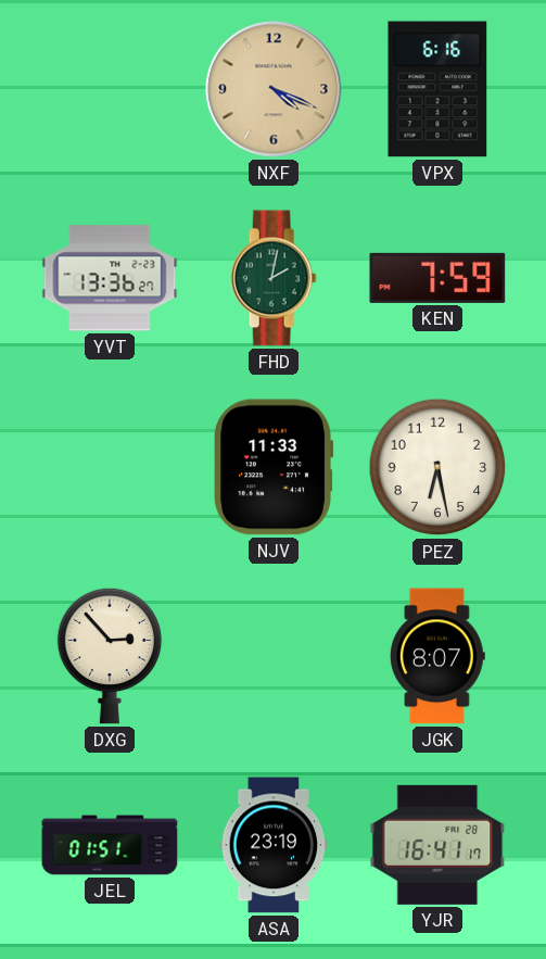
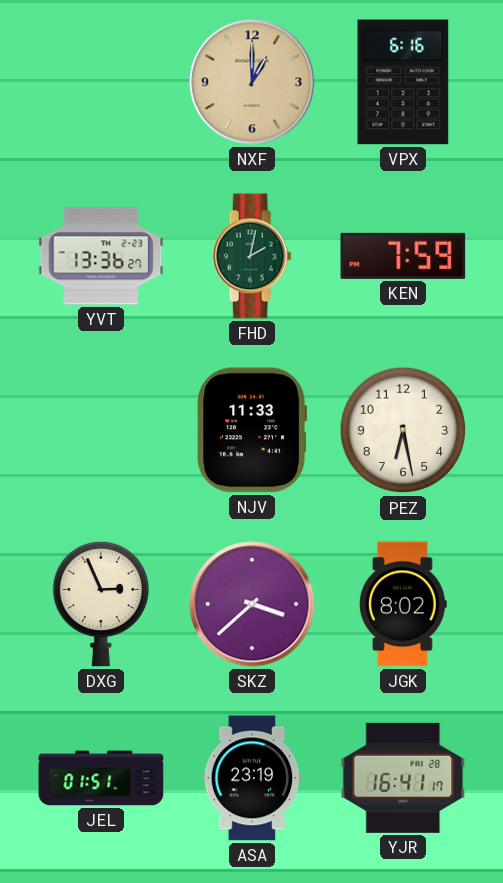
NXF: 4:19 -> 1:00 (252, 82)
DXG: 2:53 -> 2:56 (101, 604)
SKZ: none -> 3:38 (252, 604)
JGK: 8:07 -> 8:02 (403, 604)
